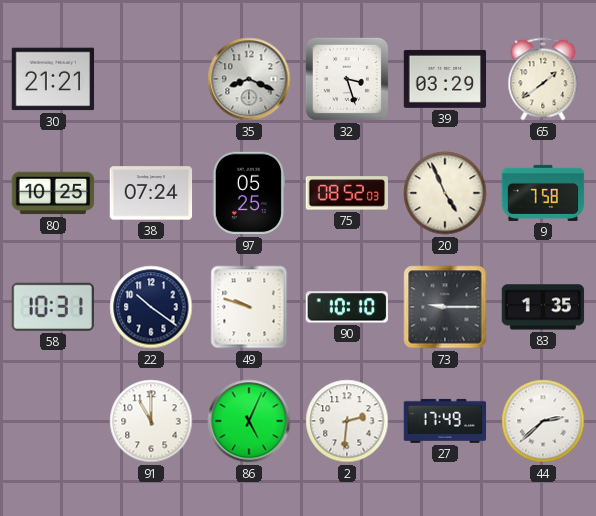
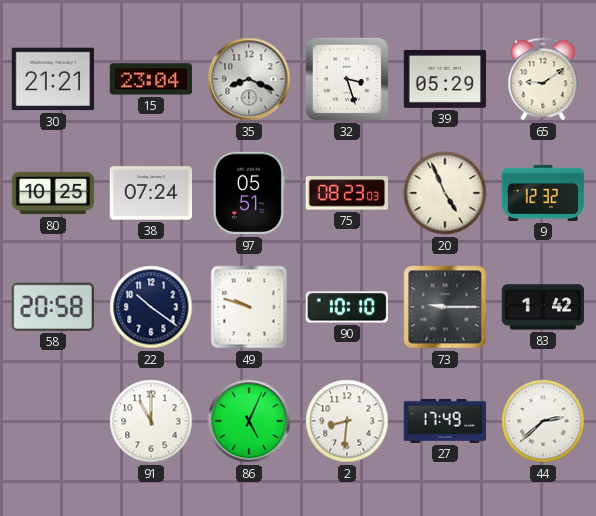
15: none -> 23:04 (151, 79)
39: 03:29 -> 05:29 (445, 79)
65: 1:39 -> 9:09 (543, 79)
97: 05:25 -> 05:51 (249, 193)
75: 08:52 -> 08:23 (347, 193)
9: 7:58 -> 12:32 (543, 193)
58: 10:31 -> 20:58 (53, 307)
83: 1:35 -> 1:42 (543, 307)
2: 2:31 -> 8:31 (347, 421)
